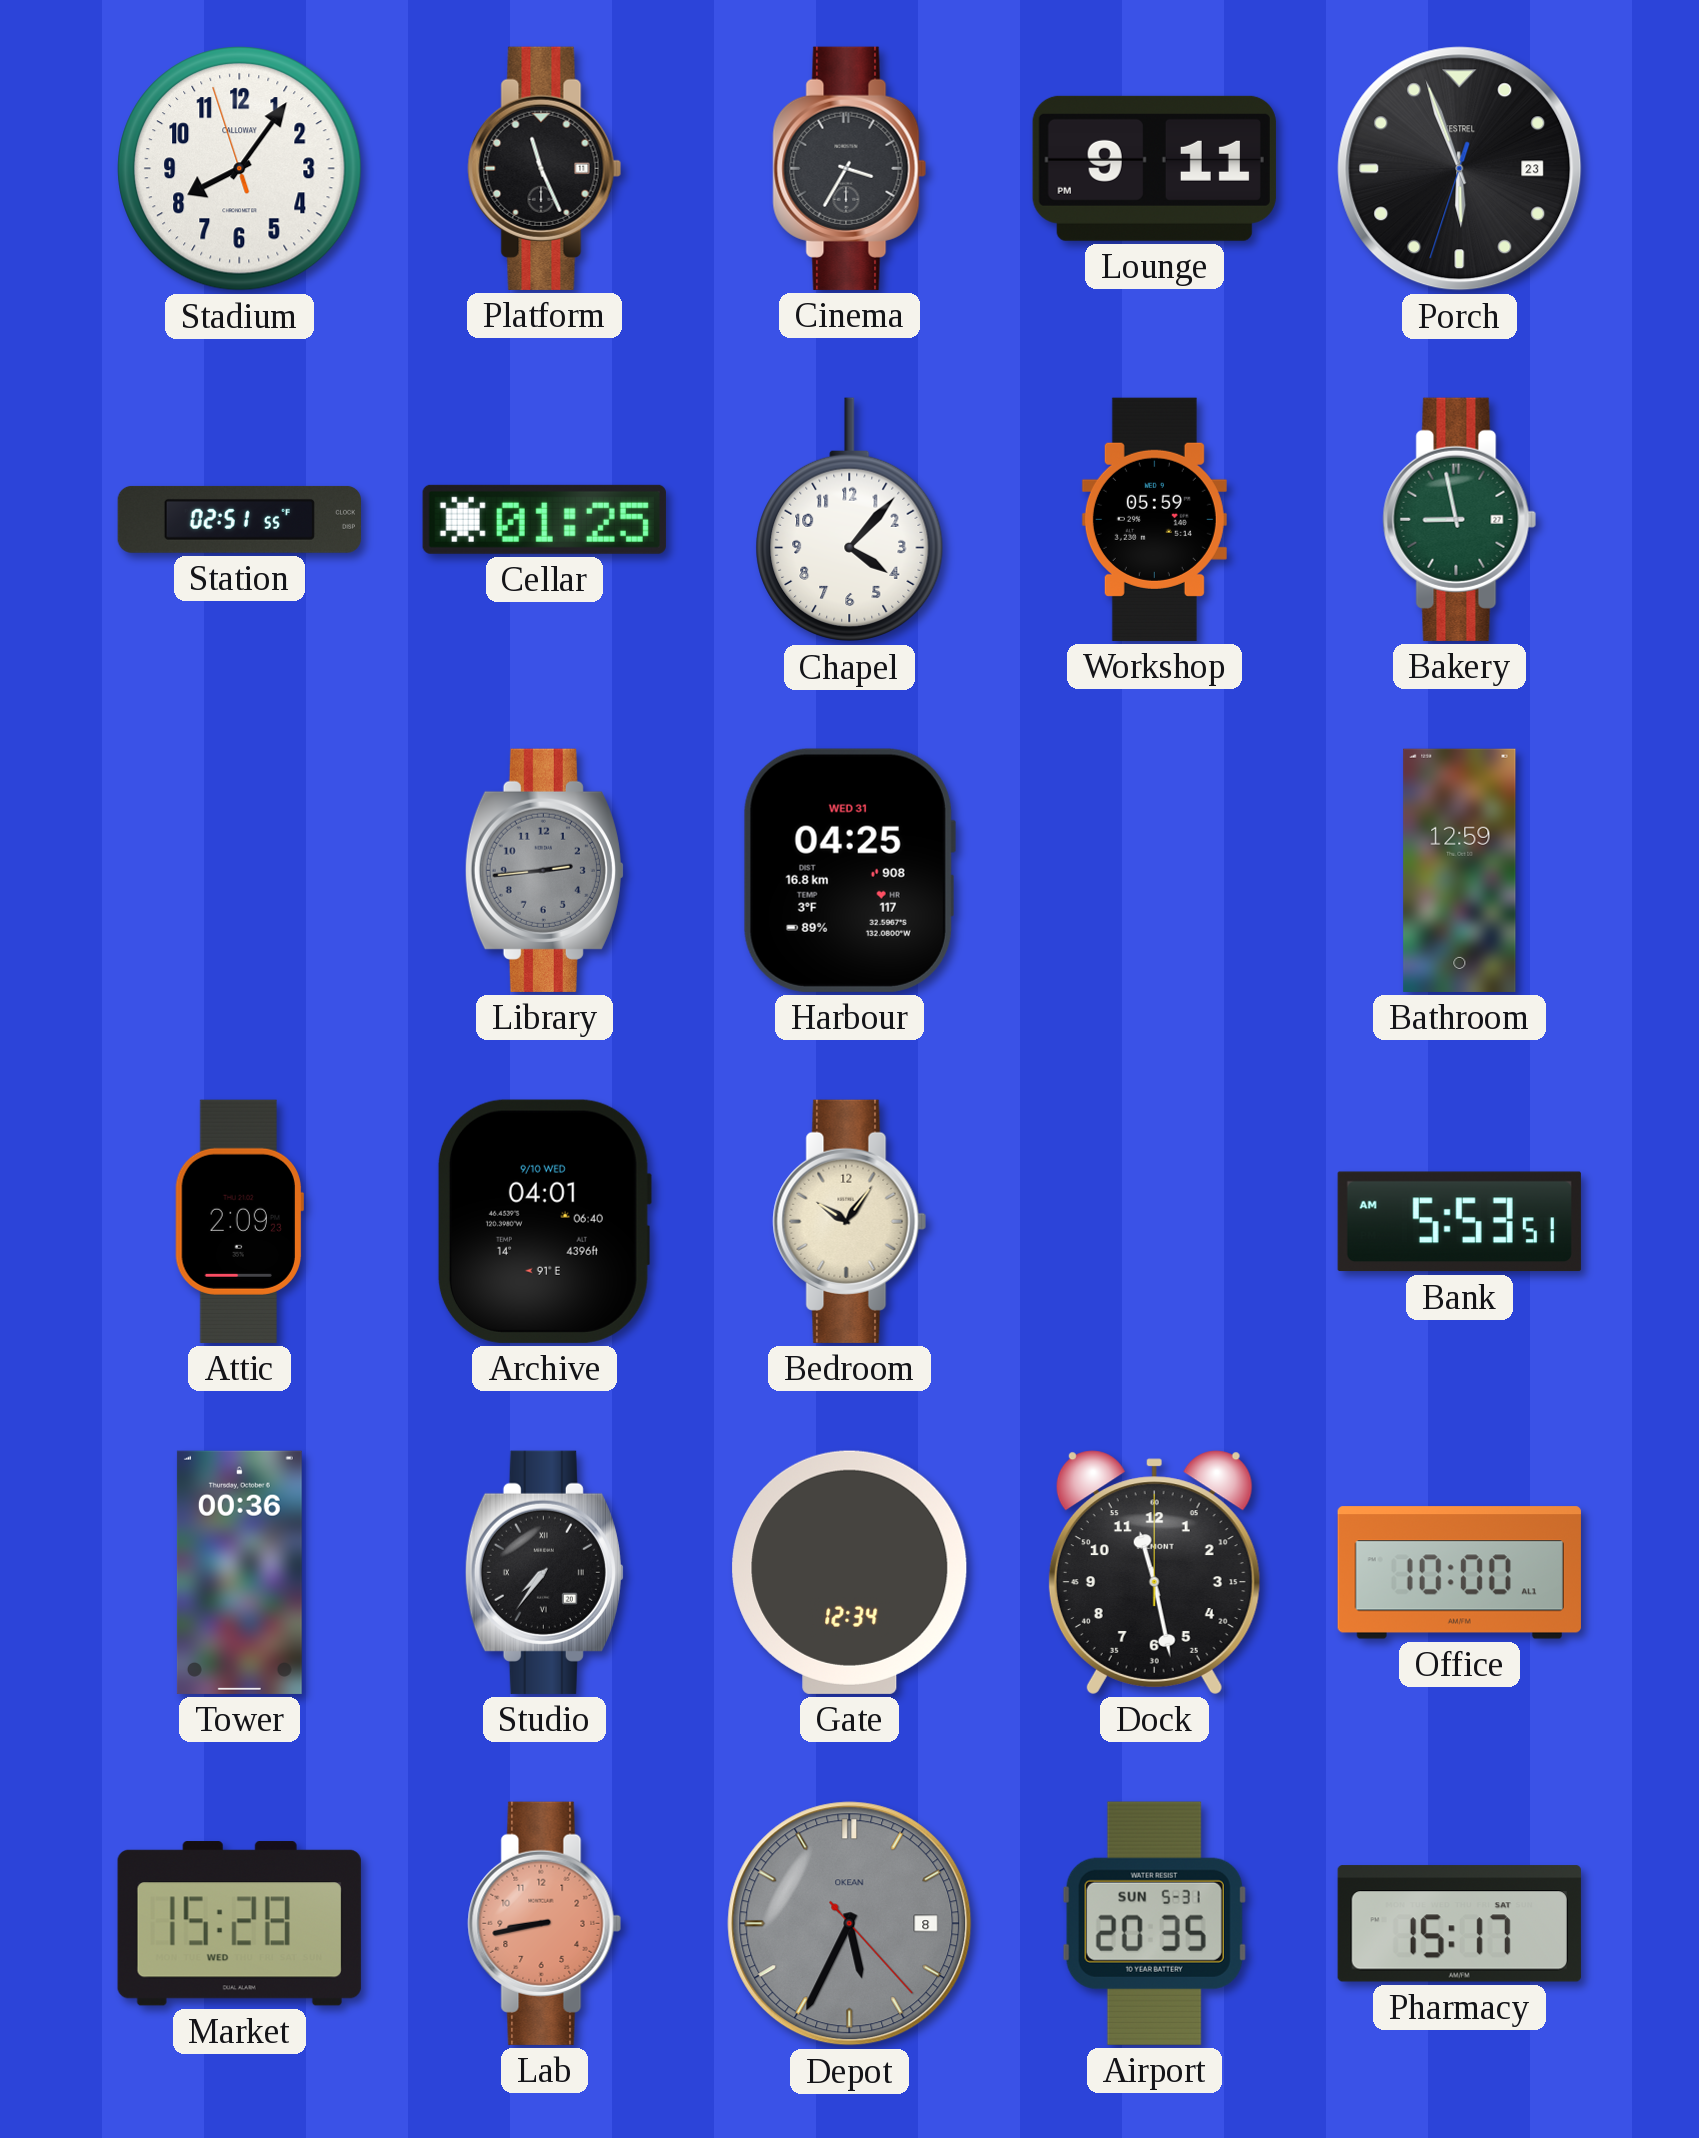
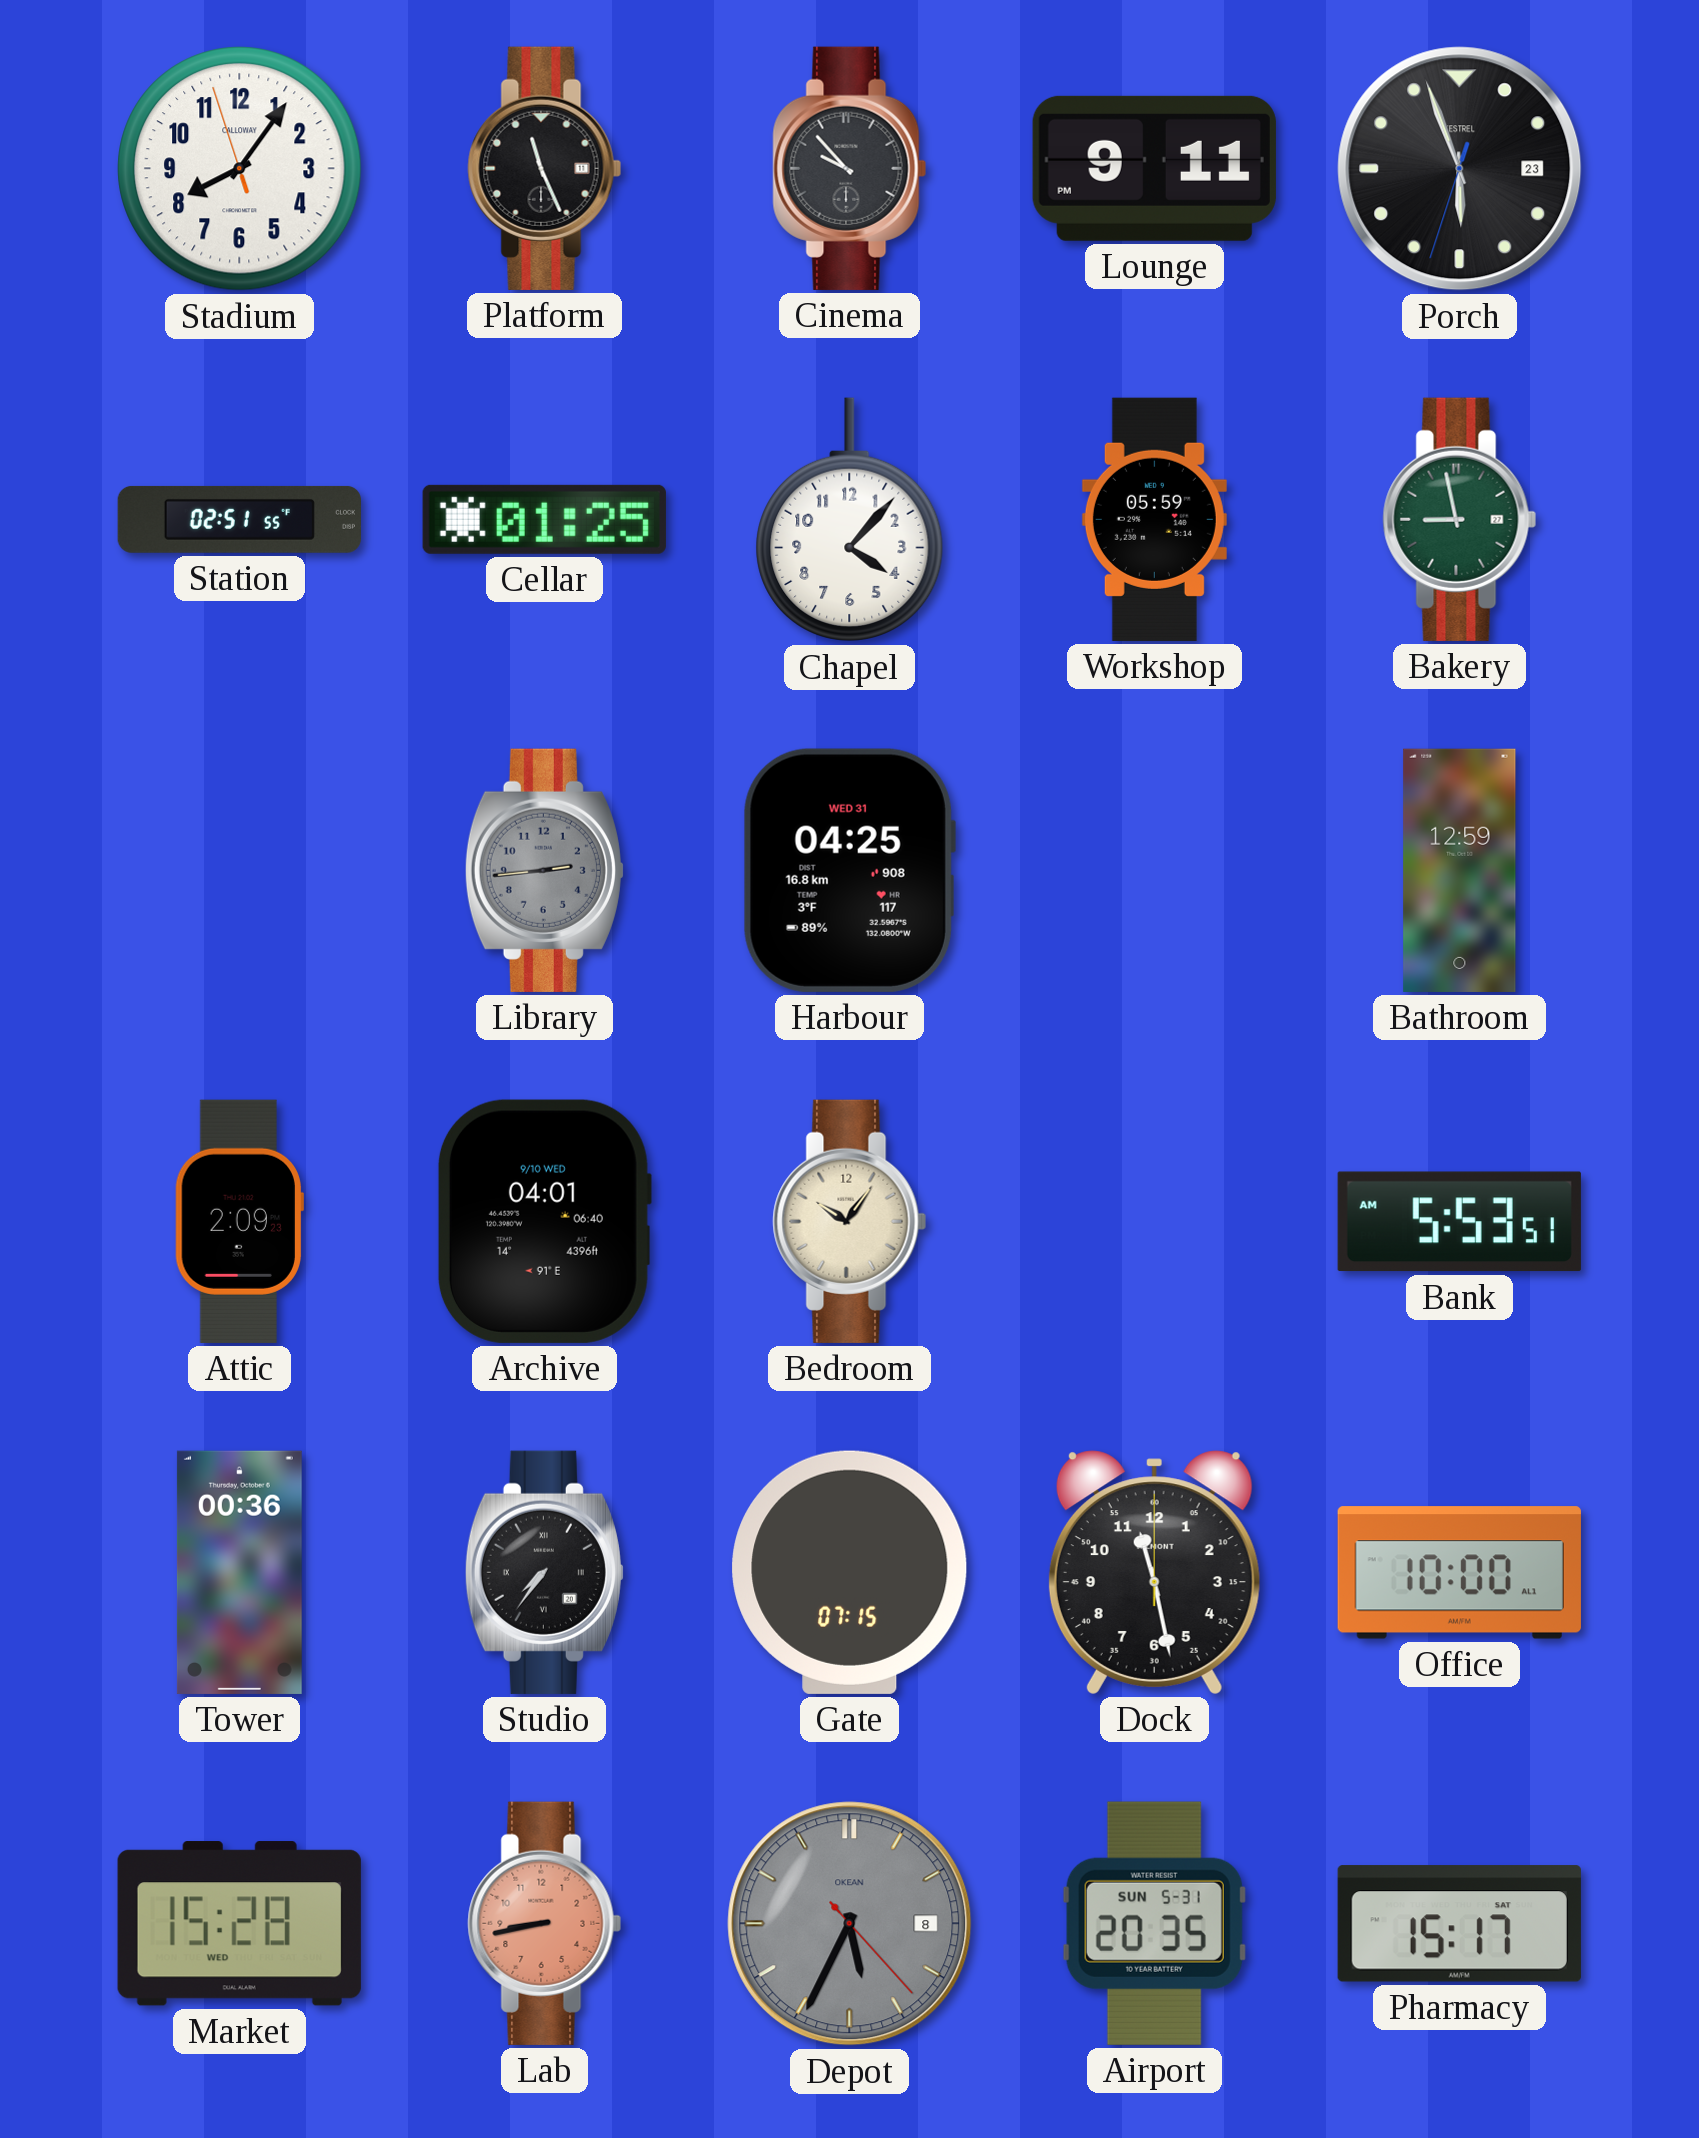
Cinema: 3:35 -> 9:53 (850, 168)
Gate: 12:34 -> 07:15 (850, 1572)
